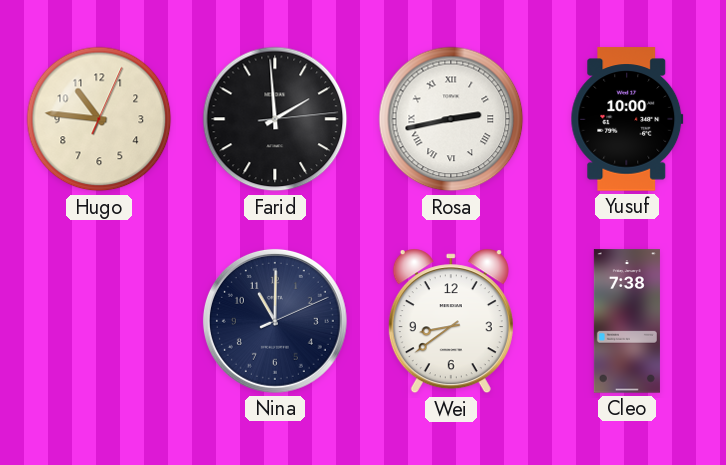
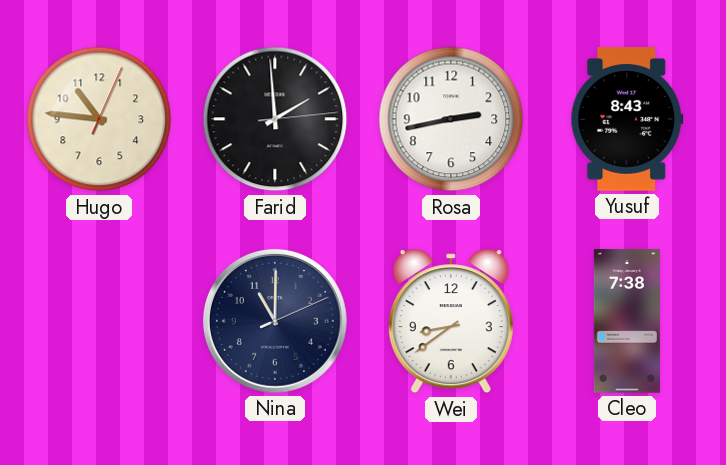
Rosa numerals: Roman -> Arabic (451, 119)
Yusuf: 10:00 -> 8:43 (627, 119)
